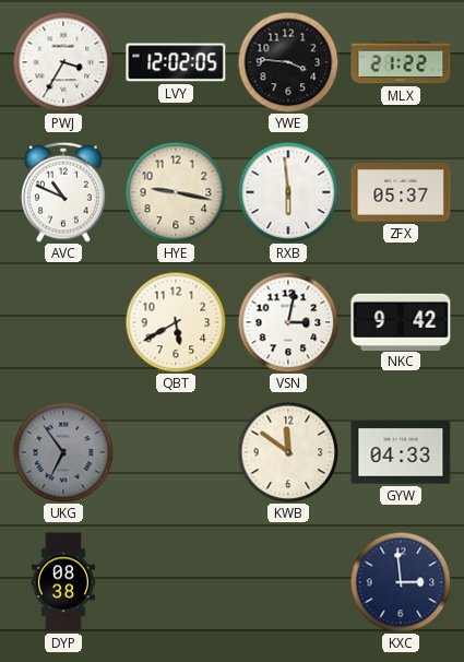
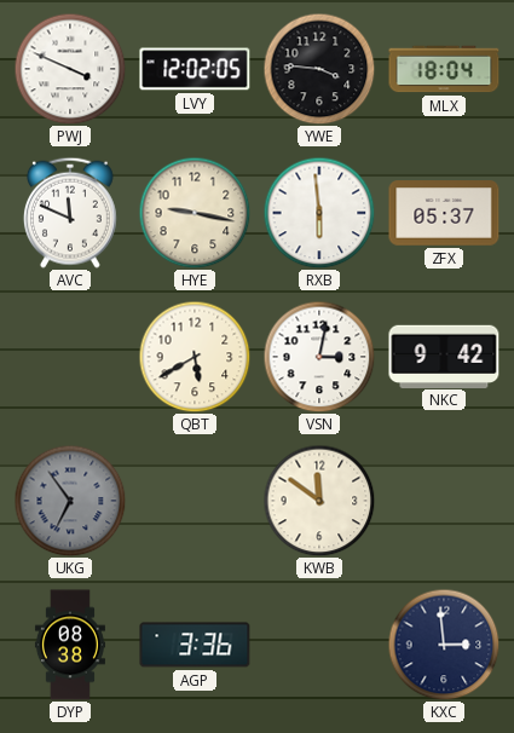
PWJ: 3:35 -> 3:49 (70, 69)
MLX: 21:22 -> 18:04 (444, 69)
AVC: 10:49 -> 11:49 (70, 213)
GYW: 04:33 -> none (401, 452)
AGP: none -> 3:36 (195, 645)
